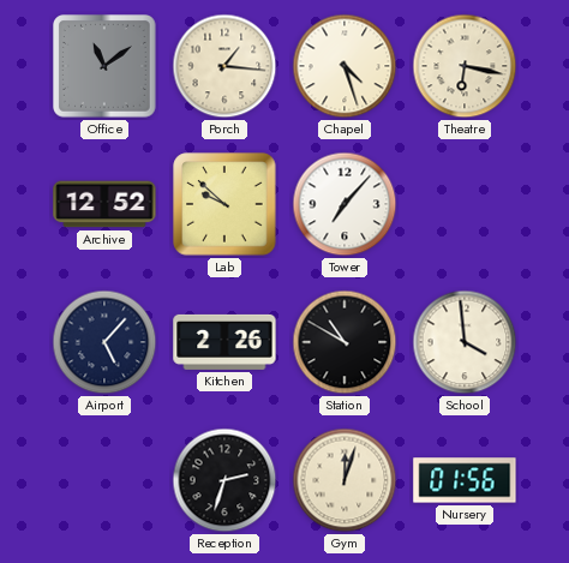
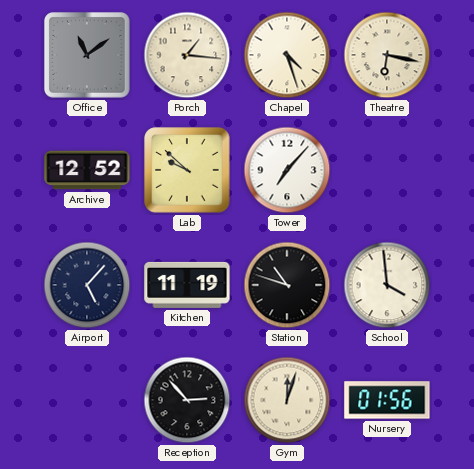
Kitchen: 2:26 -> 11:19 (187, 285)
Station: 10:50 -> 10:48 (287, 285)
Reception: 2:33 -> 2:53 (187, 400)
